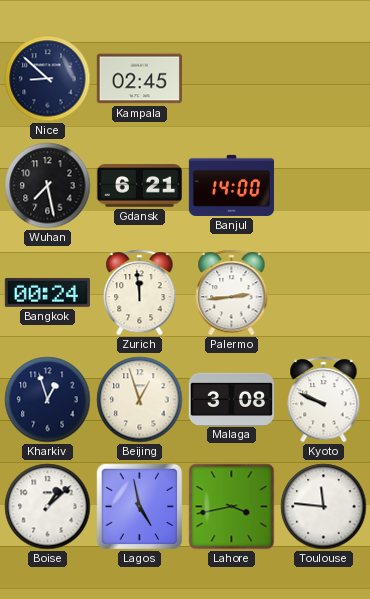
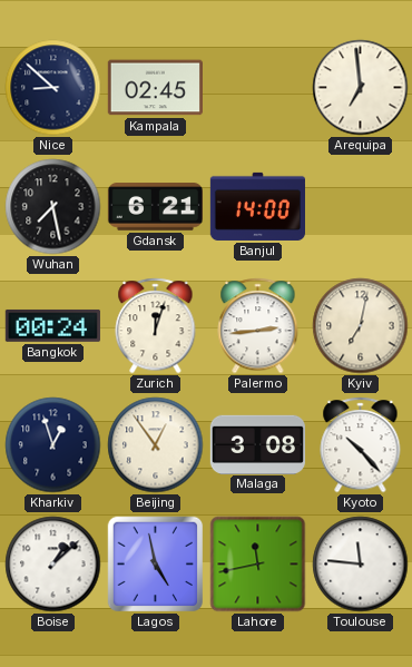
Arequipa: none -> 6:59 (361, 88)
Zurich: 11:59 -> 12:03 (156, 326)
Kyiv: none -> 7:02 (361, 326)
Beijing: 12:57 -> 12:54 (156, 445)
Kyoto: 9:49 -> 10:23 (361, 445)
Lahore: 3:43 -> 11:43 (258, 565)
